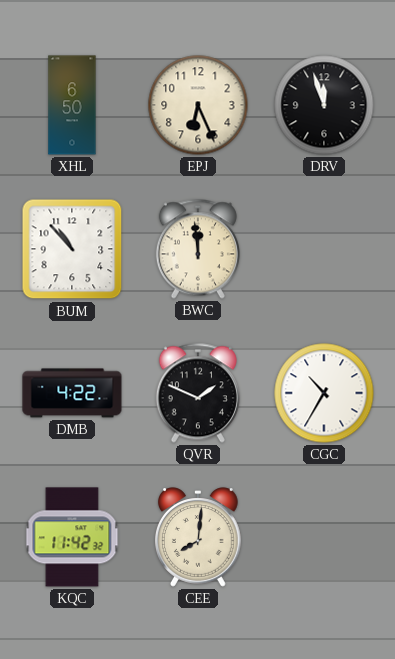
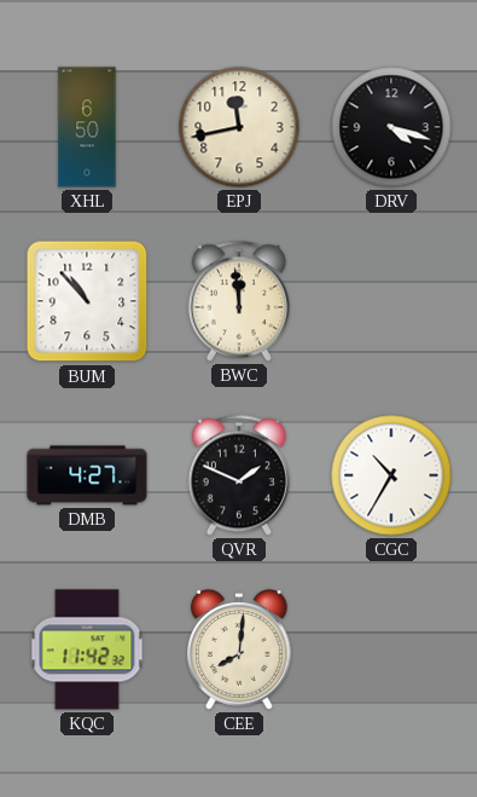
EPJ: 6:26 -> 11:43 (239, 127)
DRV: 11:57 -> 4:18 (391, 127)
DMB: 4:22 -> 4:27 (87, 475)
